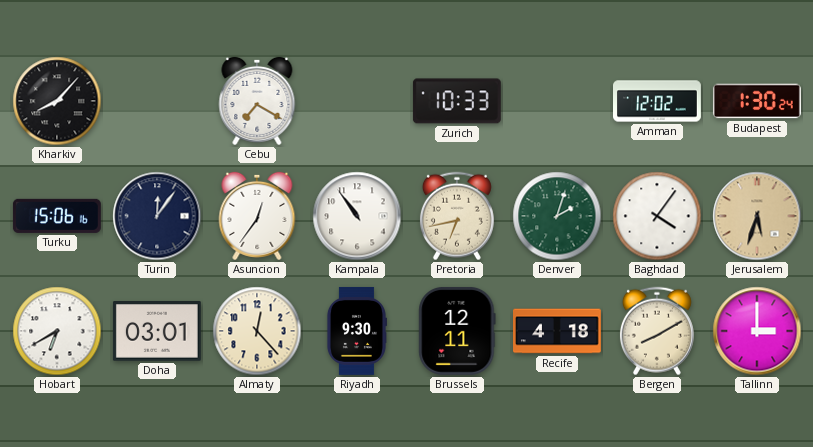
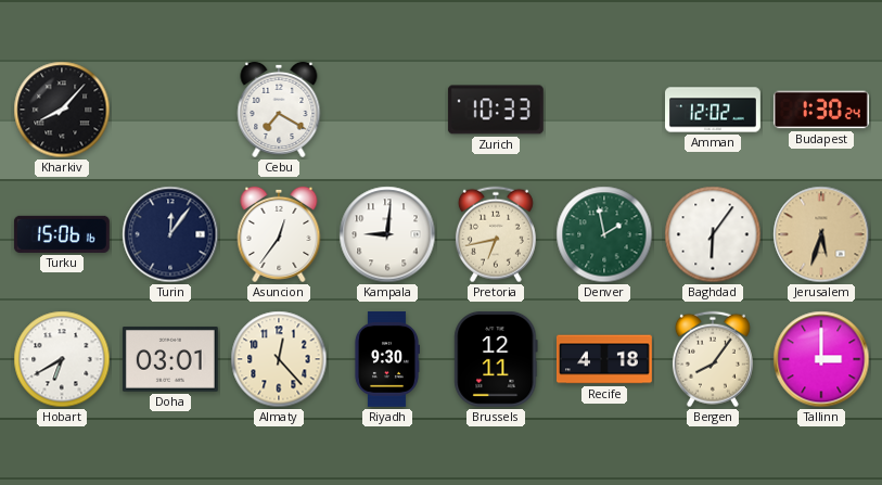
Kampala: 10:54 -> 9:01 (387, 234)
Denver: 2:03 -> 1:58 (604, 234)
Baghdad: 4:06 -> 6:06 (713, 234)
Bergen: 8:10 -> 8:06 (713, 359)
